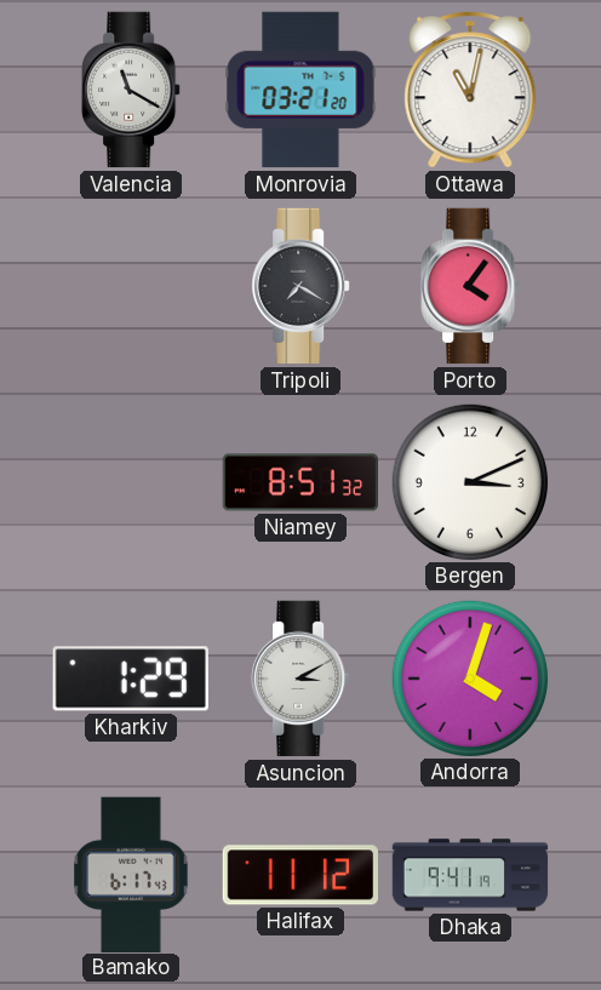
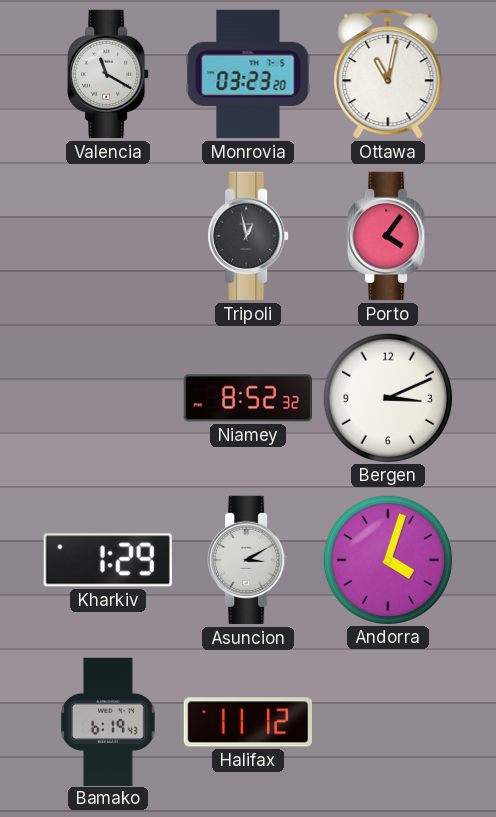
Monrovia: 03:21 -> 03:23 (248, 74)
Tripoli: 7:20 -> 12:58 (248, 236)
Niamey: 8:51 -> 8:52 (248, 398)
Bamako: 6:17 -> 6:19 (108, 721)
Dhaka: 9:41 -> none (470, 875)
